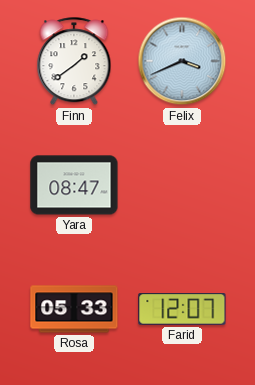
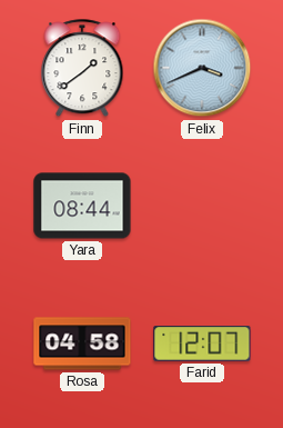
Yara: 08:47 -> 08:44 (82, 206)
Rosa: 05:33 -> 04:58 (82, 344)
